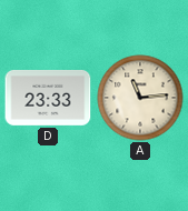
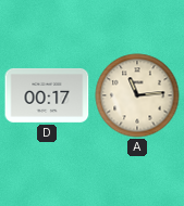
D: 23:33 -> 00:17 (47, 95)
